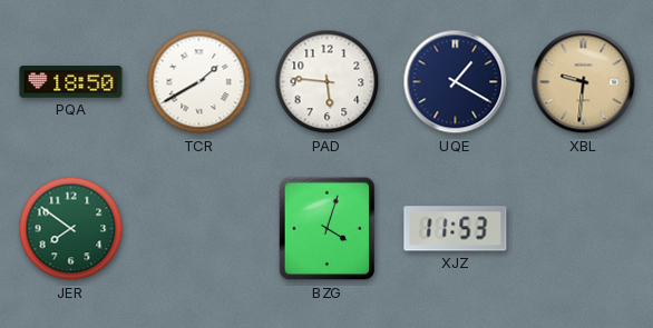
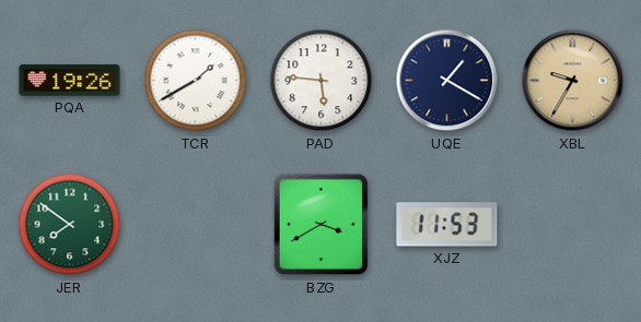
PQA: 18:50 -> 19:26 (70, 81)
XBL: 9:31 -> 9:35 (573, 81)
BZG: 4:03 -> 3:40 (322, 225)
